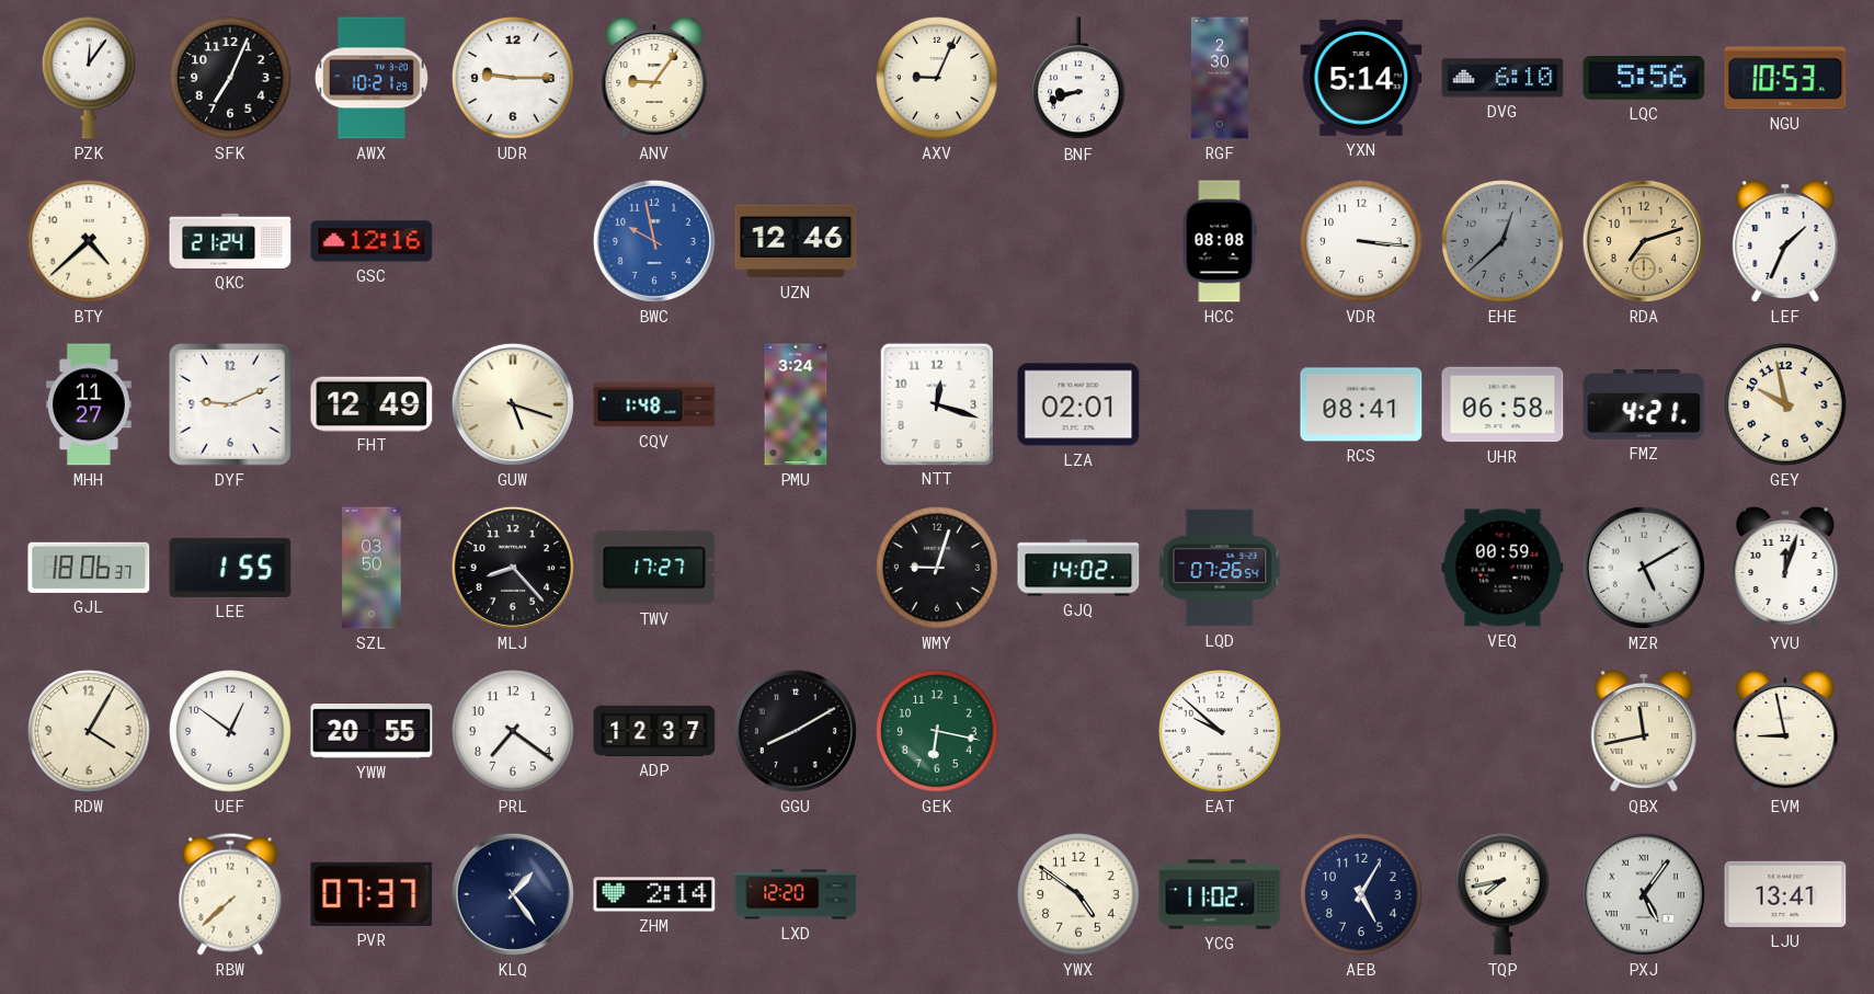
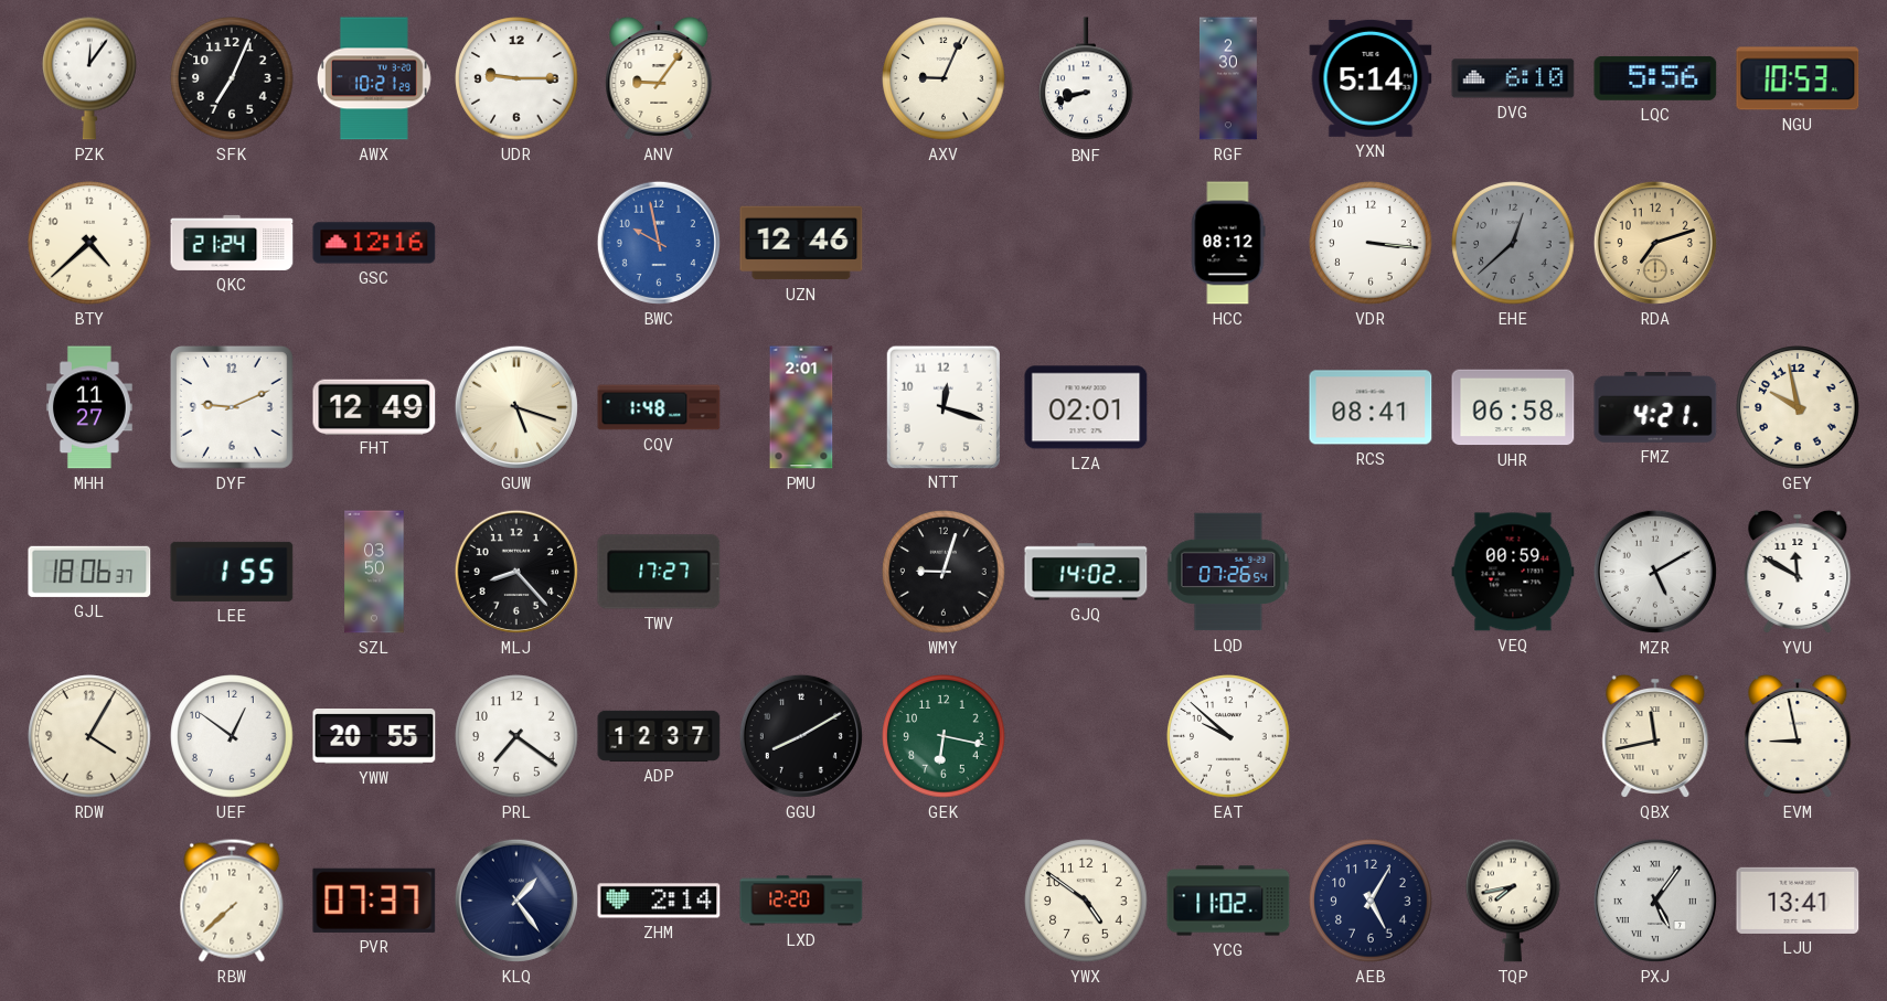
HCC: 08:08 -> 08:12 (1228, 243)
LEF: 1:34 -> none (1785, 241)
PMU: 3:24 -> 2:01 (801, 407)
YVU: 12:03 -> 11:50 (1798, 572)
